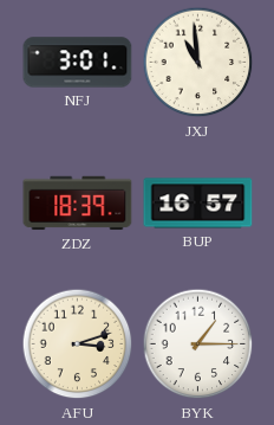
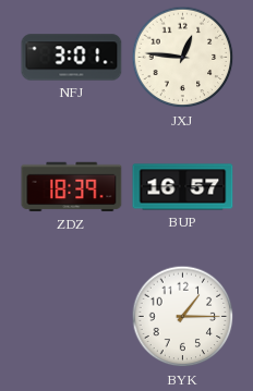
JXJ: 10:59 -> 12:46 (183, 58)
AFU: 3:12 -> none (78, 344)
